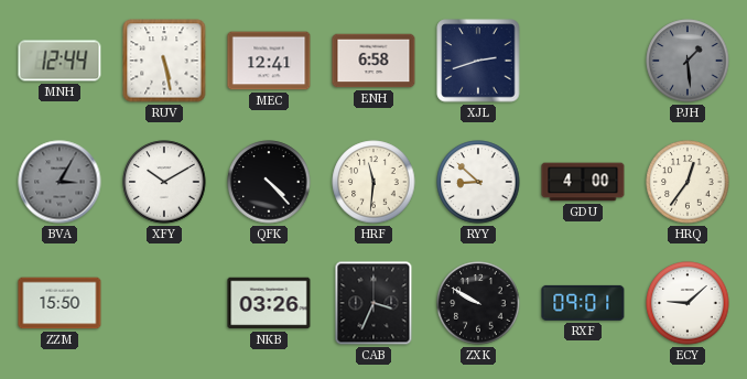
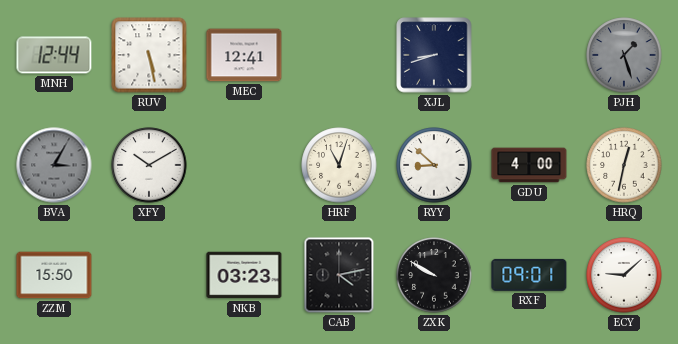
ENH: 6:58 -> none (373, 61)
XJL: 2:42 -> 8:42 (434, 55)
PJH: 1:29 -> 1:27 (624, 55)
QFK: 4:23 -> none (269, 182)
HRF: 11:31 -> 11:03 (339, 165)
HRQ: 12:36 -> 12:32 (624, 165)
NKB: 03:26 -> 03:23 (244, 275)
CAB: 3:34 -> 4:13 (339, 275)
